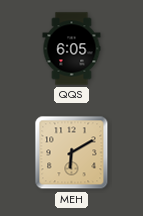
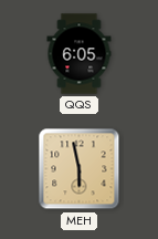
MEH: 6:10 -> 5:58 (80, 169)
